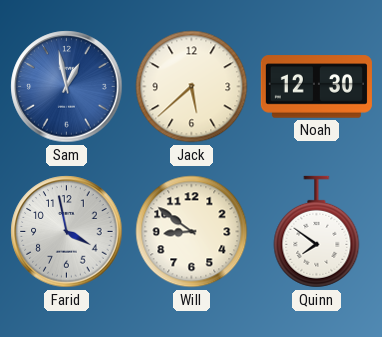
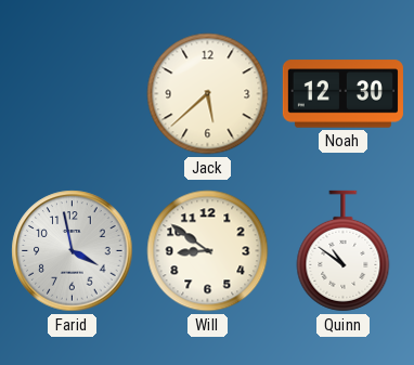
Sam: 12:58 -> none (67, 87)
Quinn: 7:51 -> 10:51 (344, 251)
